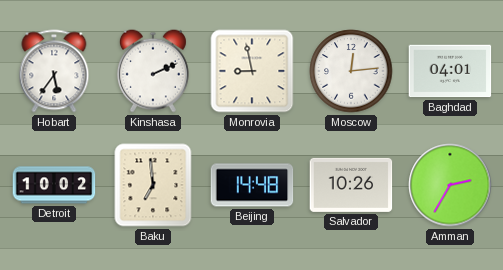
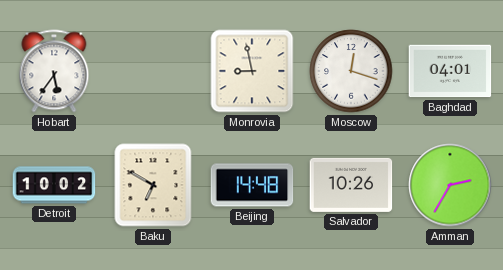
Kinshasa: 2:11 -> none (153, 71)
Moscow: 12:14 -> 12:18 (351, 71)
Baku: 6:59 -> 6:50 (153, 185)
